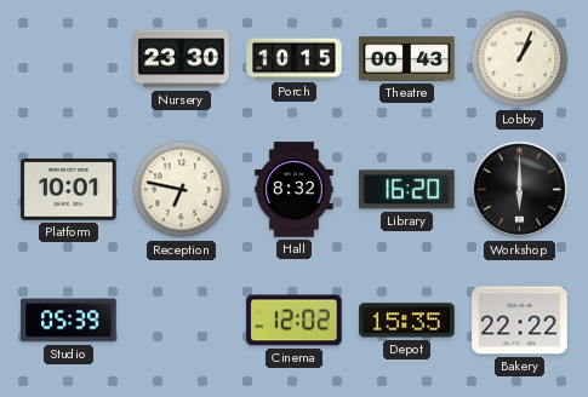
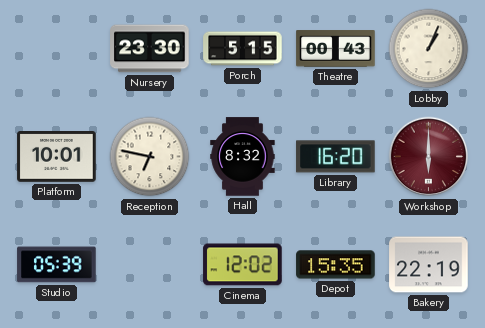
Porch: 10:15 -> 5:15 (243, 49)
Workshop dial: black -> burgundy (429, 157)
Bakery: 22:22 -> 22:19 (429, 265)
